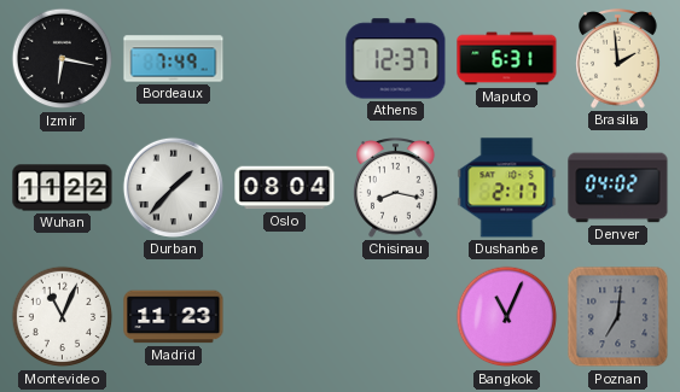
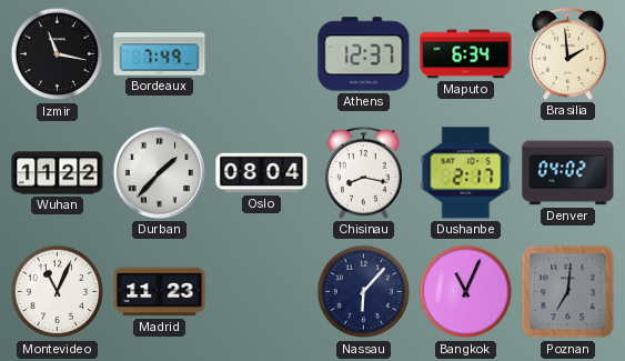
Izmir: 6:17 -> 11:17 (58, 54)
Maputo: 6:31 -> 6:34 (466, 54)
Nassau: none -> 6:07 (364, 292)
